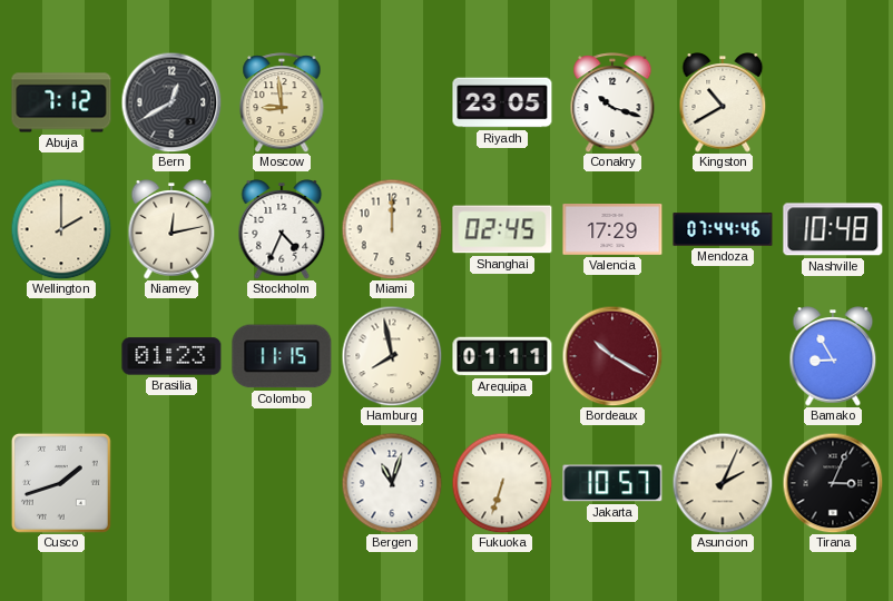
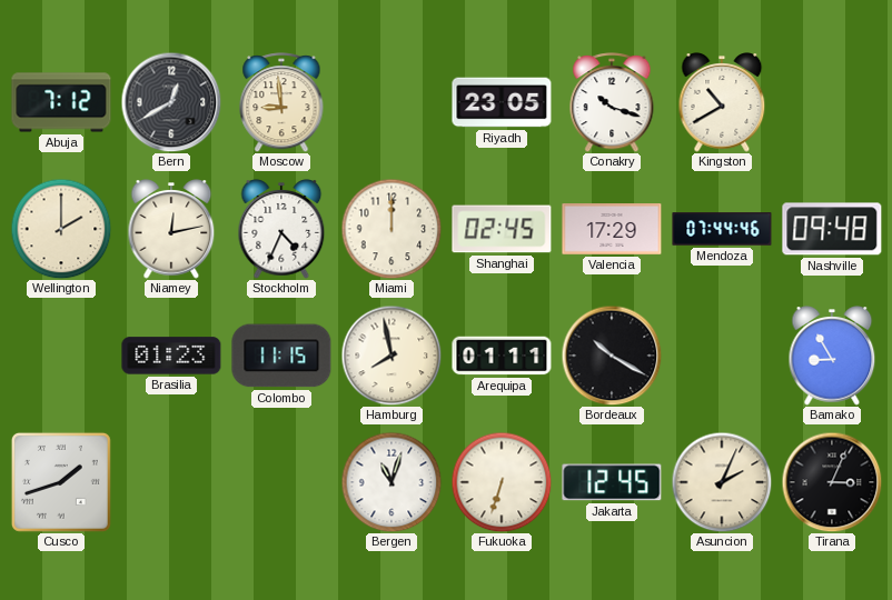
Nashville: 10:48 -> 09:48 (832, 229)
Bordeaux dial: burgundy -> black (612, 356)
Jakarta: 10:57 -> 12:45 (612, 482)
